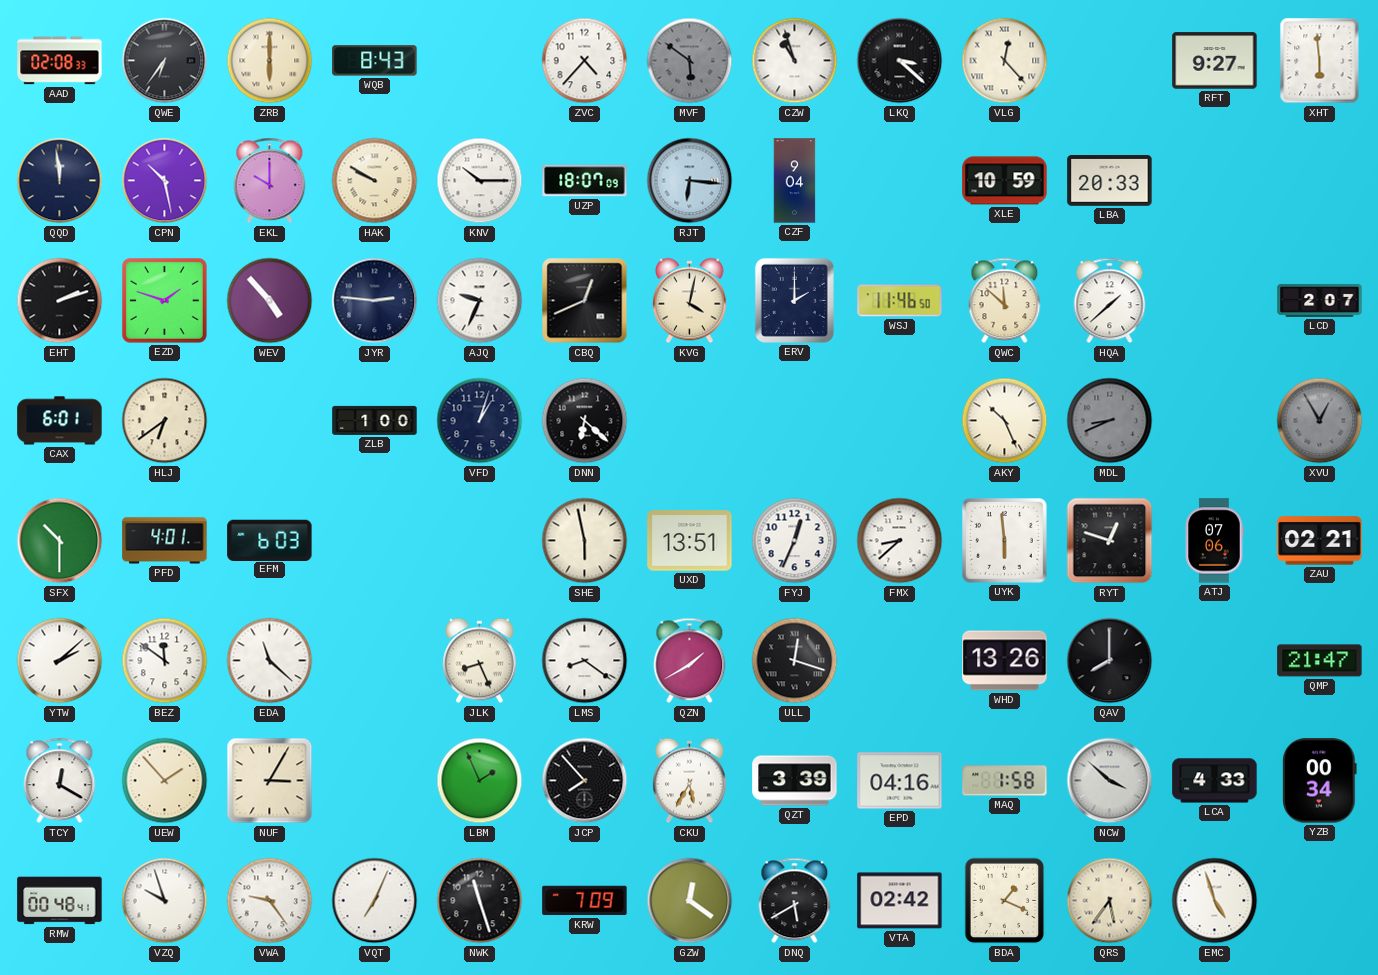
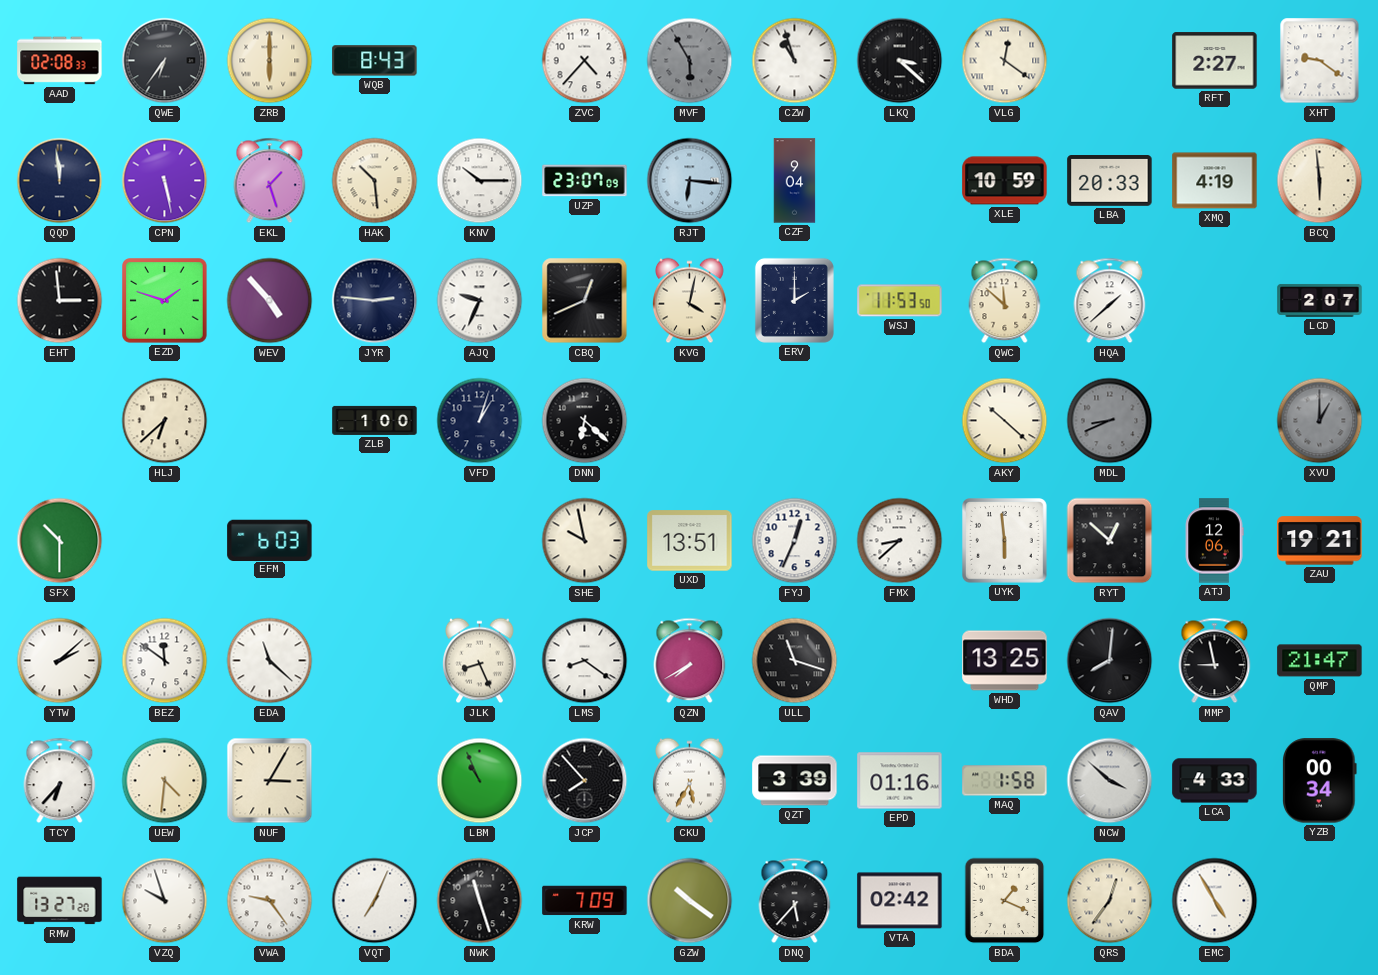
MVF: 5:51 -> 5:55 (690, 61)
VLG: 12:23 -> 12:21 (1005, 61)
RFT: 9:27 -> 2:27 (1215, 61)
XHT: 5:59 -> 9:21 (1320, 61)
CPN: 10:28 -> 5:28 (165, 181)
EKL: 10:00 -> 1:27 (270, 181)
HAK: 9:50 -> 10:29 (375, 181)
UZP: 18:07 -> 23:07 (585, 181)
XMQ: none -> 4:19 (1215, 181)
BCQ: none -> 5:59 (1320, 181)
EHT: 2:12 -> 2:59 (60, 301)
WSJ: 11:46 -> 11:53 (900, 301)
CAX: 6:01 -> none (60, 421)
HLJ: 6:39 -> 6:38 (165, 421)
AKY: 10:26 -> 10:22 (1005, 421)
XVU: 12:55 -> 1:00 (1320, 421)
PFD: 4:01 -> none (165, 541)
SHE: 5:58 -> 9:58 (585, 541)
RYT: 12:48 -> 12:52 (1110, 541)
ATJ: 07:06 -> 12:06 (1214, 541)
ZAU: 02:21 -> 19:21 (1320, 541)
QZN: 1:40 -> 7:40 (690, 661)
ULL: 12:18 -> 11:18 (795, 661)
WHD: 13:26 -> 13:25 (1005, 661)
QAV: 8:00 -> 8:01 (1110, 661)
MMP: none -> 8:58 (1215, 661)
TCY: 12:20 -> 6:37 (60, 781)
UEW: 1:53 -> 4:31 (165, 781)
LBM: 1:56 -> 10:56 (480, 781)
EPD: 04:16 -> 01:16 (900, 781)
RMW: 00:48 -> 13:27 (60, 901)
GZW: 12:21 -> 10:21 (690, 901)
DNQ: 5:40 -> 5:37 (795, 901)
QRS: 5:36 -> 12:36 (1110, 901)
EMC: 4:57 -> 4:55 (1215, 901)
